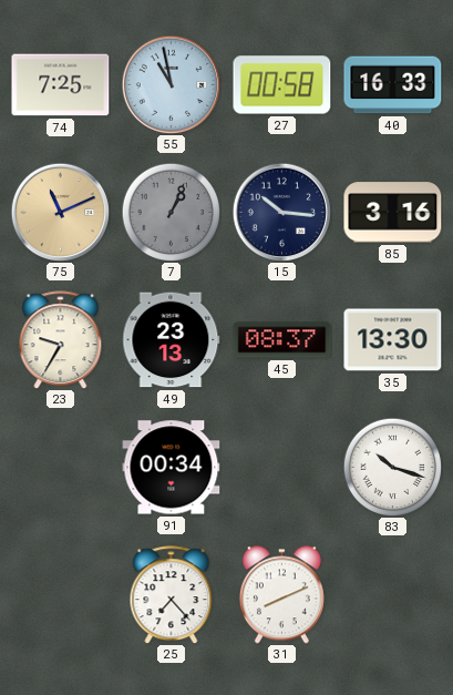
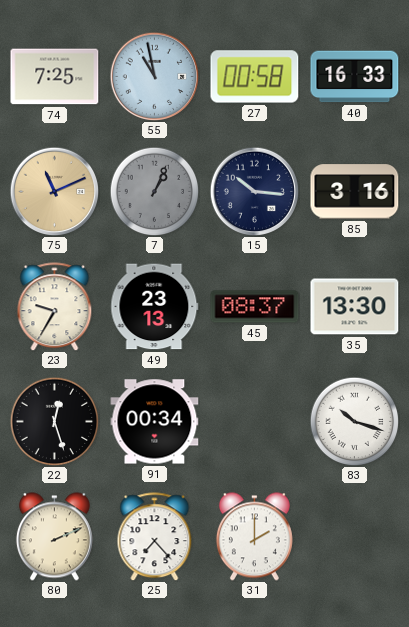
22: none -> 12:27 (54, 421)
80: none -> 2:11 (54, 537)
31: 8:11 -> 2:00 (254, 537)
